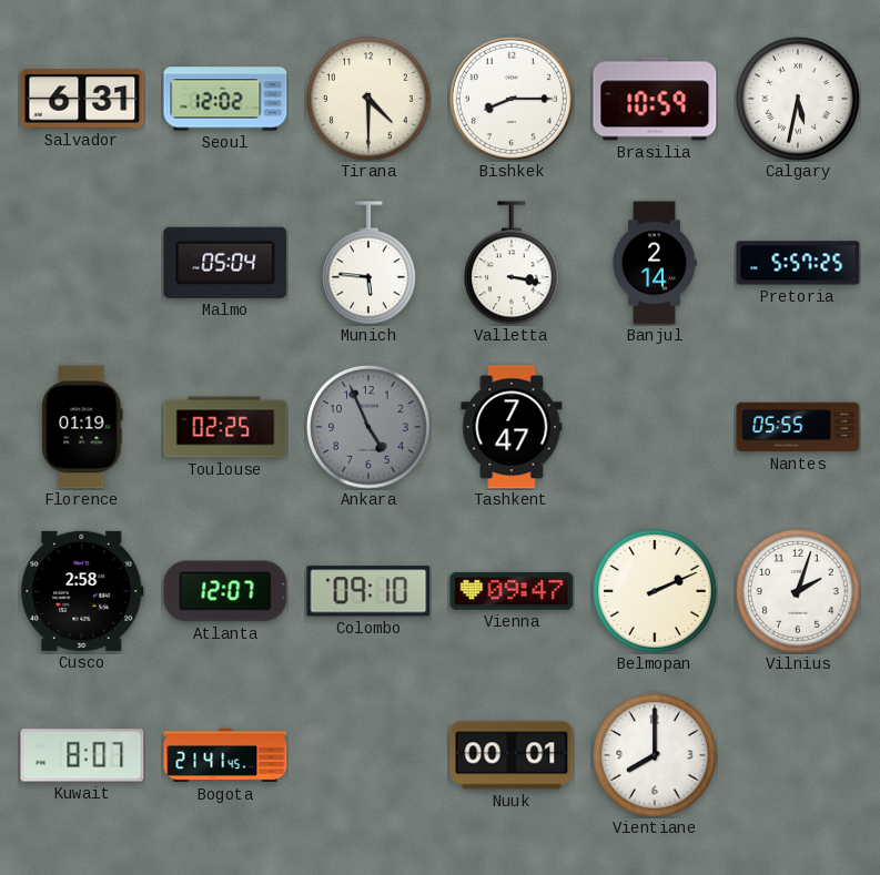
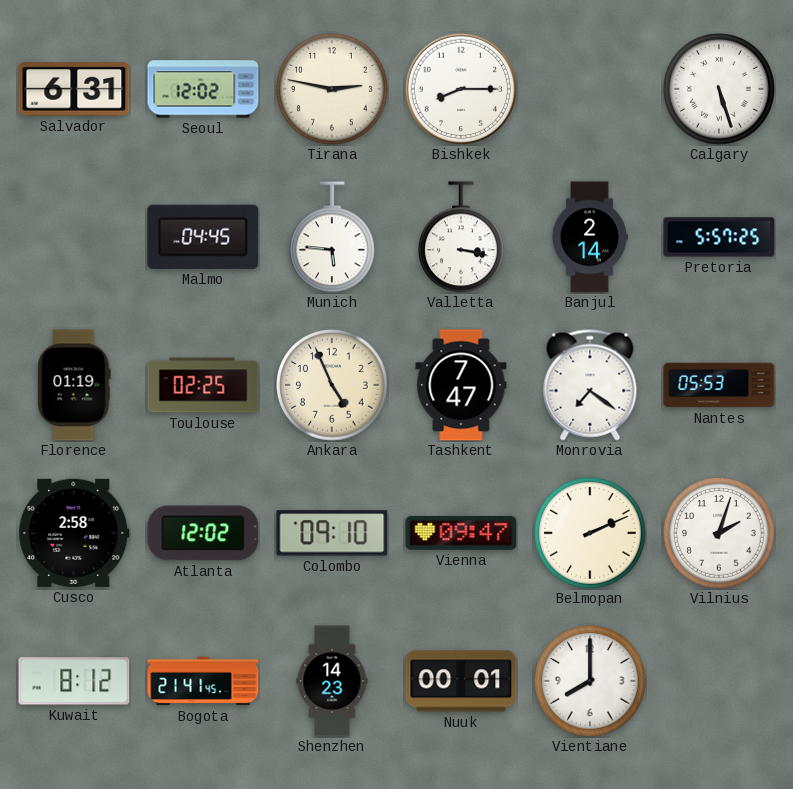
Tirana: 4:30 -> 2:47 (332, 89)
Brasilia: 10:59 -> none (655, 99)
Calgary: 5:32 -> 5:27 (719, 89)
Malmo: 05:04 -> 04:45 (203, 237)
Ankara dial: grey -> cream (332, 385)
Monrovia: none -> 7:21 (590, 385)
Nantes: 05:55 -> 05:53 (719, 385)
Atlanta: 12:07 -> 12:02 (203, 533)
Kuwait: 8:07 -> 8:12 (74, 681)
Shenzhen: none -> 14:23 (332, 681)
